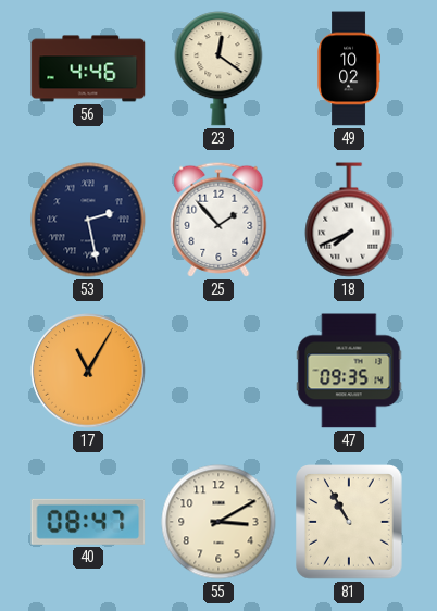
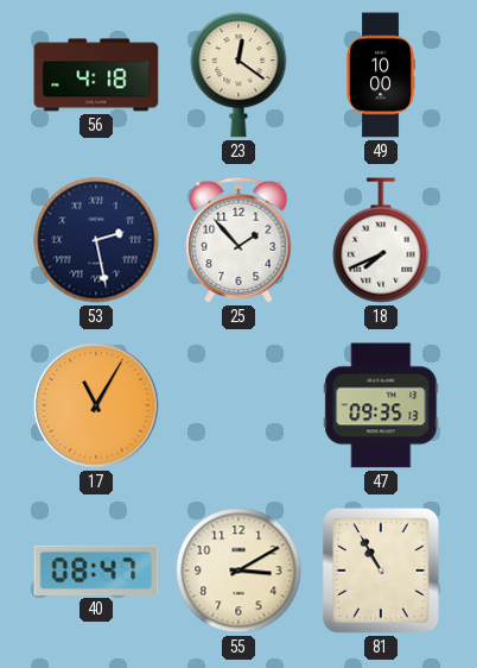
56: 4:46 -> 4:18 (96, 75)
49: 10:02 -> 10:00 (381, 75)
47: 09:35:14 -> 09:35:13 (381, 405)
